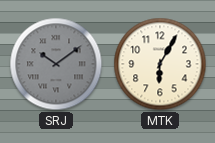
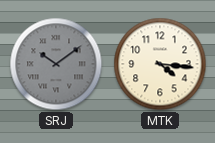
MTK: 6:05 -> 4:16 (160, 64)
